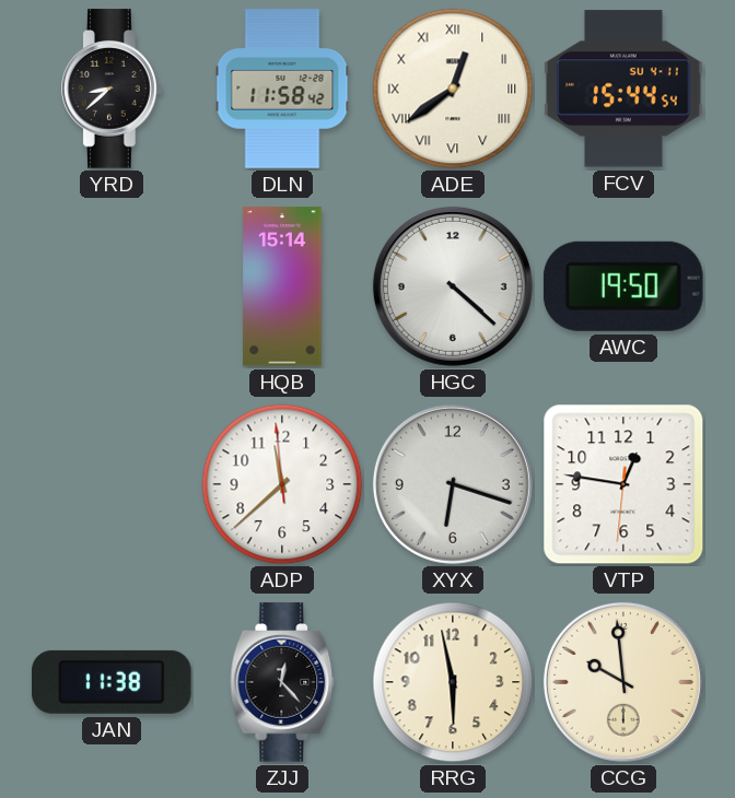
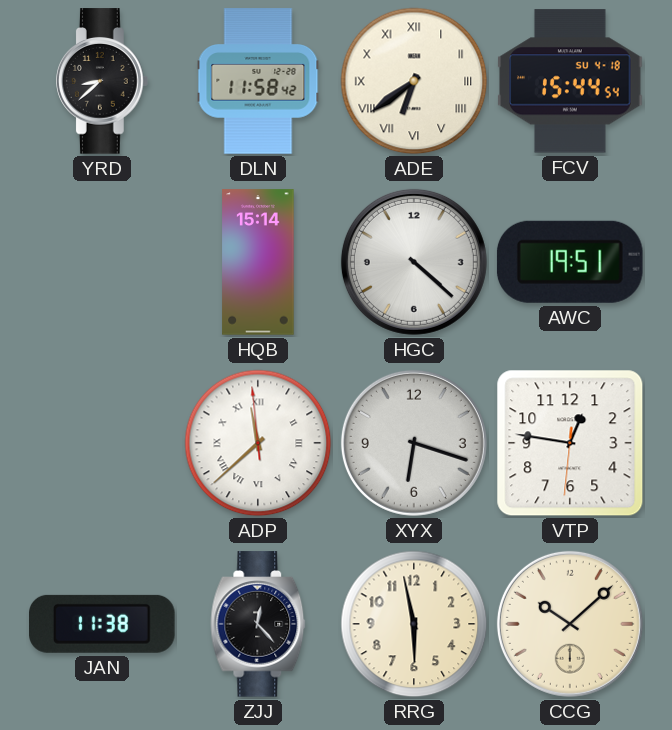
ADE: 12:39 -> 6:39 (414, 81)
FCV date: SU 4-11 -> SU 4-18 (570, 81)
AWC: 19:50 -> 19:51 (570, 262)
ADP numerals: Arabic -> Roman (258, 443)
CCG: 9:59 -> 10:08 (570, 624)
